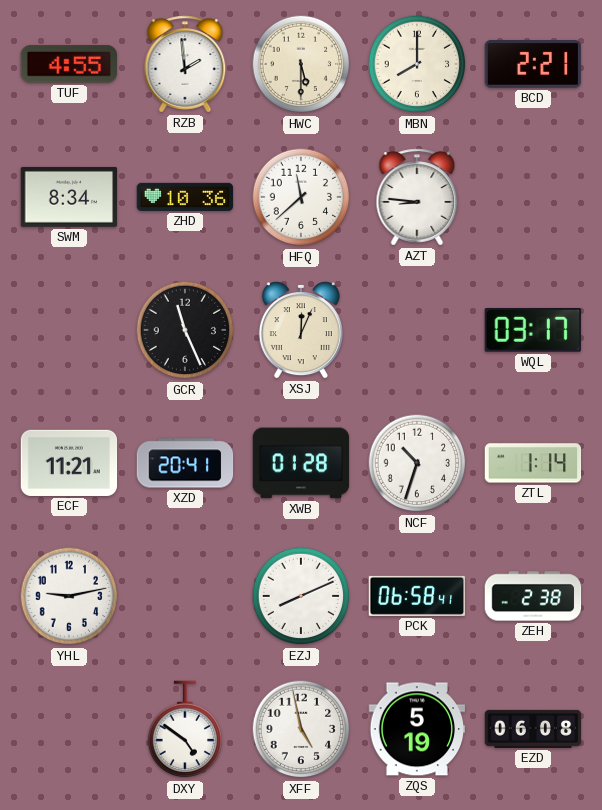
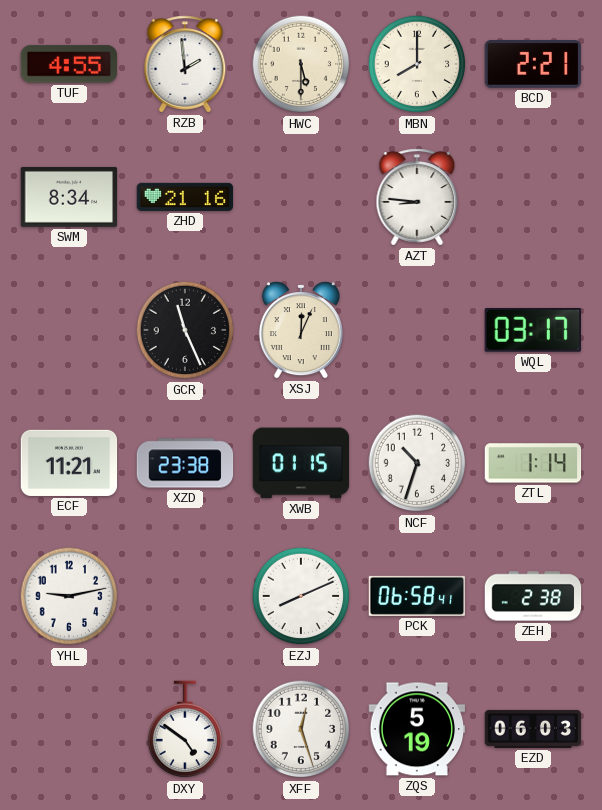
ZHD: 10:36 -> 21:16 (185, 197)
HFQ: 11:38 -> none (301, 197)
XZD: 20:41 -> 23:38 (185, 463)
XWB: 01:28 -> 01:15 (301, 463)
XFF: 4:58 -> 12:27 (301, 729)
EZD: 06:08 -> 06:03 (533, 729)
